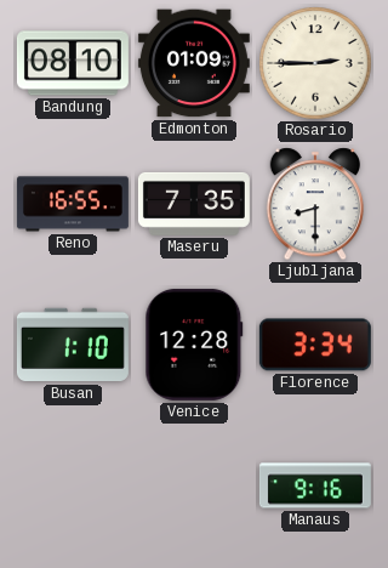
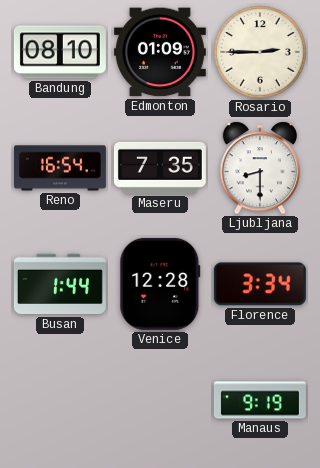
Reno: 16:55 -> 16:54 (60, 168)
Busan: 1:10 -> 1:44 (60, 284)
Manaus: 9:16 -> 9:19 (260, 400)
